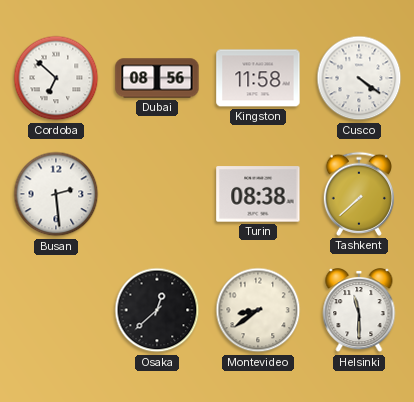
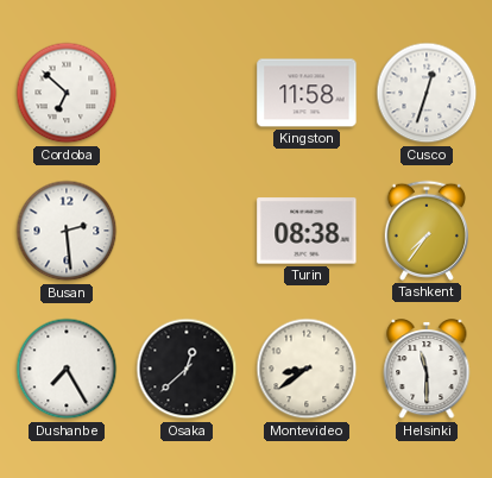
Dubai: 08:56 -> none (157, 78)
Cusco: 4:21 -> 12:33 (427, 93)
Tashkent: 7:38 -> 7:36 (425, 231)
Dushanbe: none -> 7:25 (67, 369)
